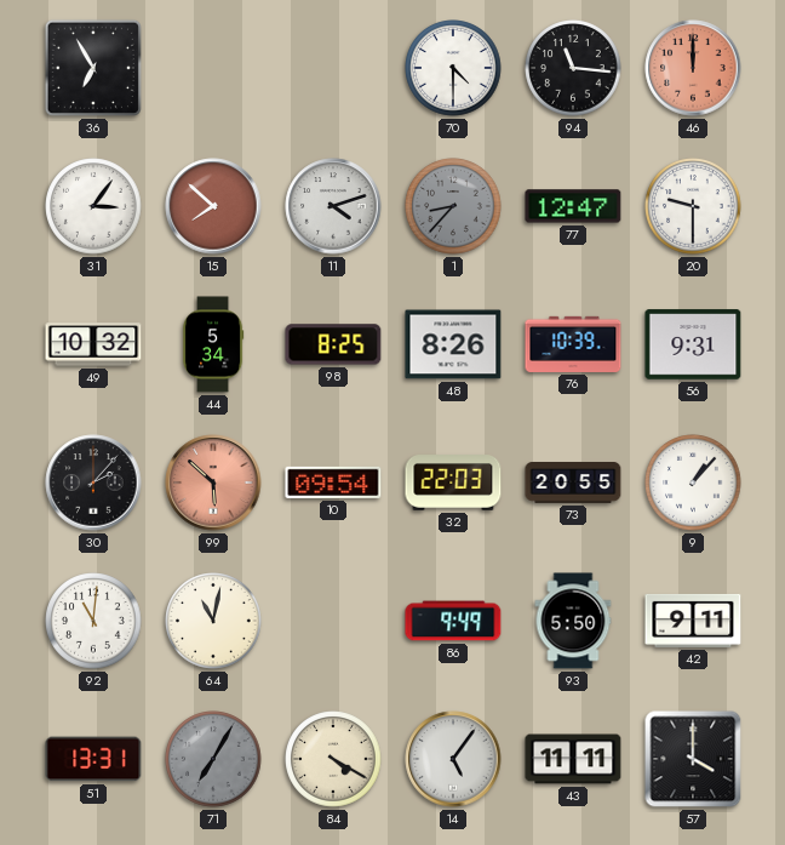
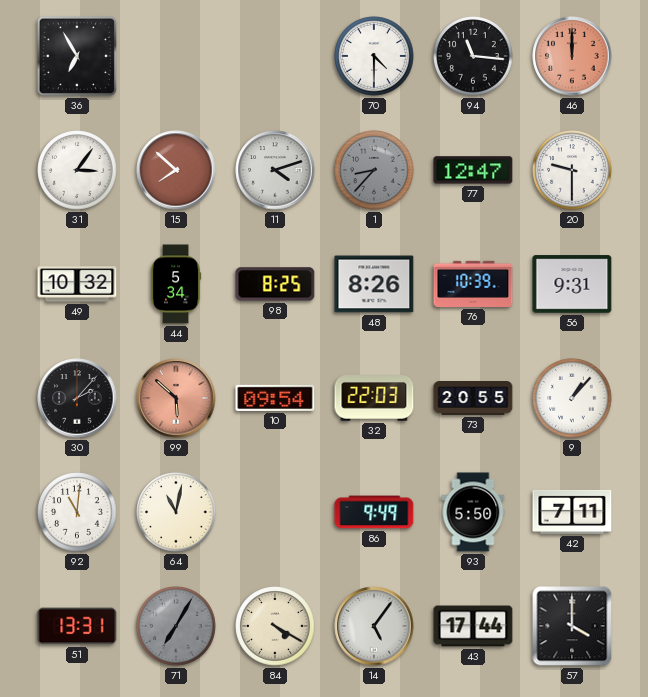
42: 9:11 -> 7:11 (572, 512)
43: 11:11 -> 17:44 (473, 626)
